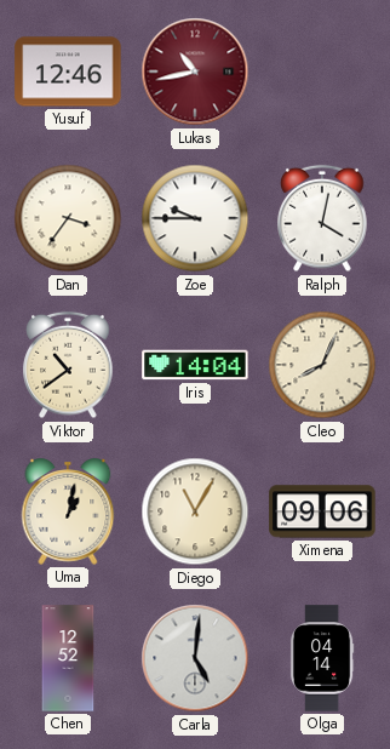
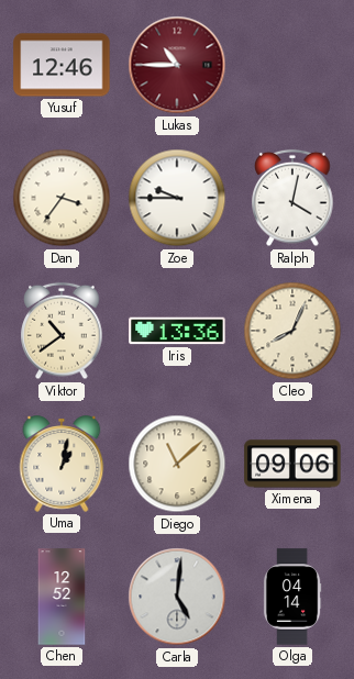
Lukas: 10:43 -> 10:45 (177, 65)
Iris: 14:04 -> 13:36 (177, 331)
Diego: 11:05 -> 11:08 (177, 464)
